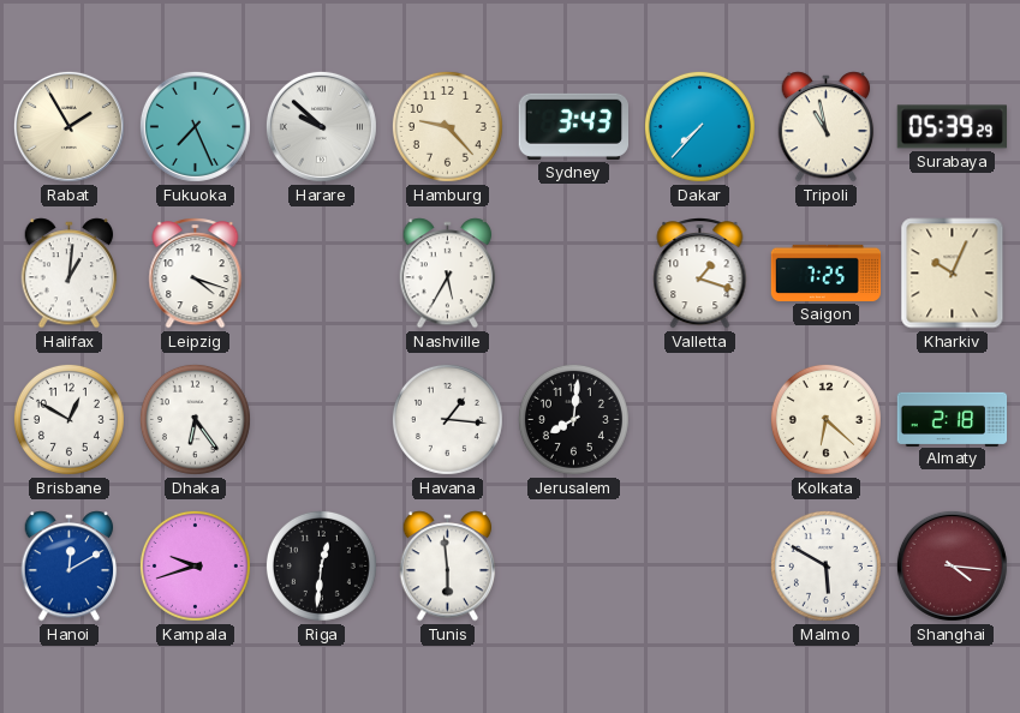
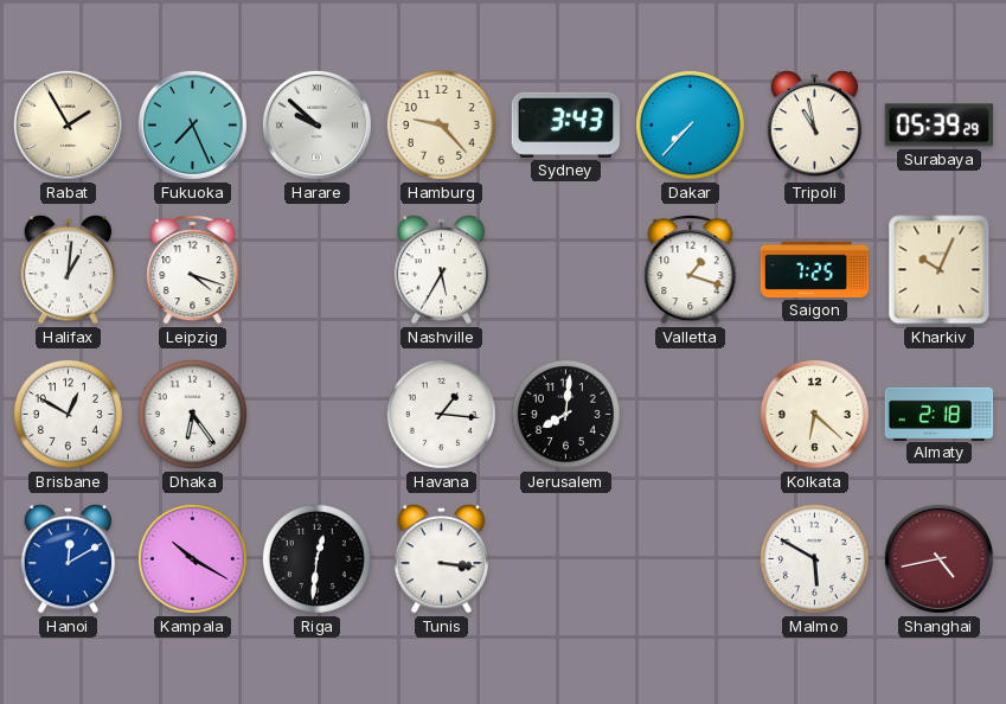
Kampala: 9:42 -> 10:20 (192, 558)
Tunis: 5:59 -> 3:16 (442, 559)
Shanghai: 4:16 -> 4:43 (938, 558)
